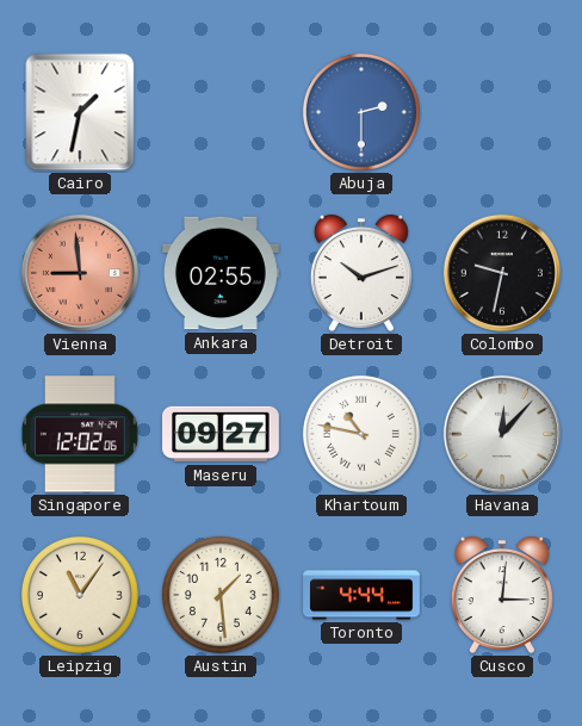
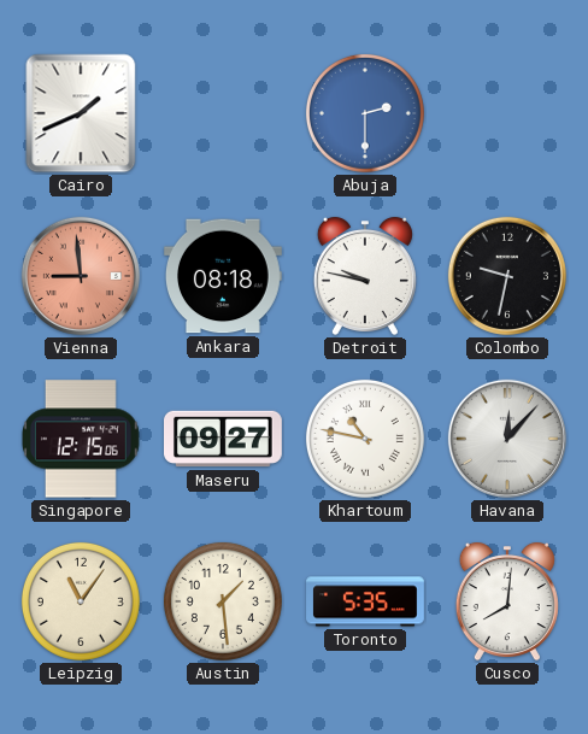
Cairo: 1:32 -> 1:41 (81, 113)
Ankara: 02:55 -> 08:18 (224, 276)
Detroit: 10:12 -> 9:47 (365, 276)
Singapore: 12:02 -> 12:15 (81, 439)
Toronto: 4:44 -> 5:35 (365, 601)
Cusco: 3:01 -> 8:01 (507, 601)
